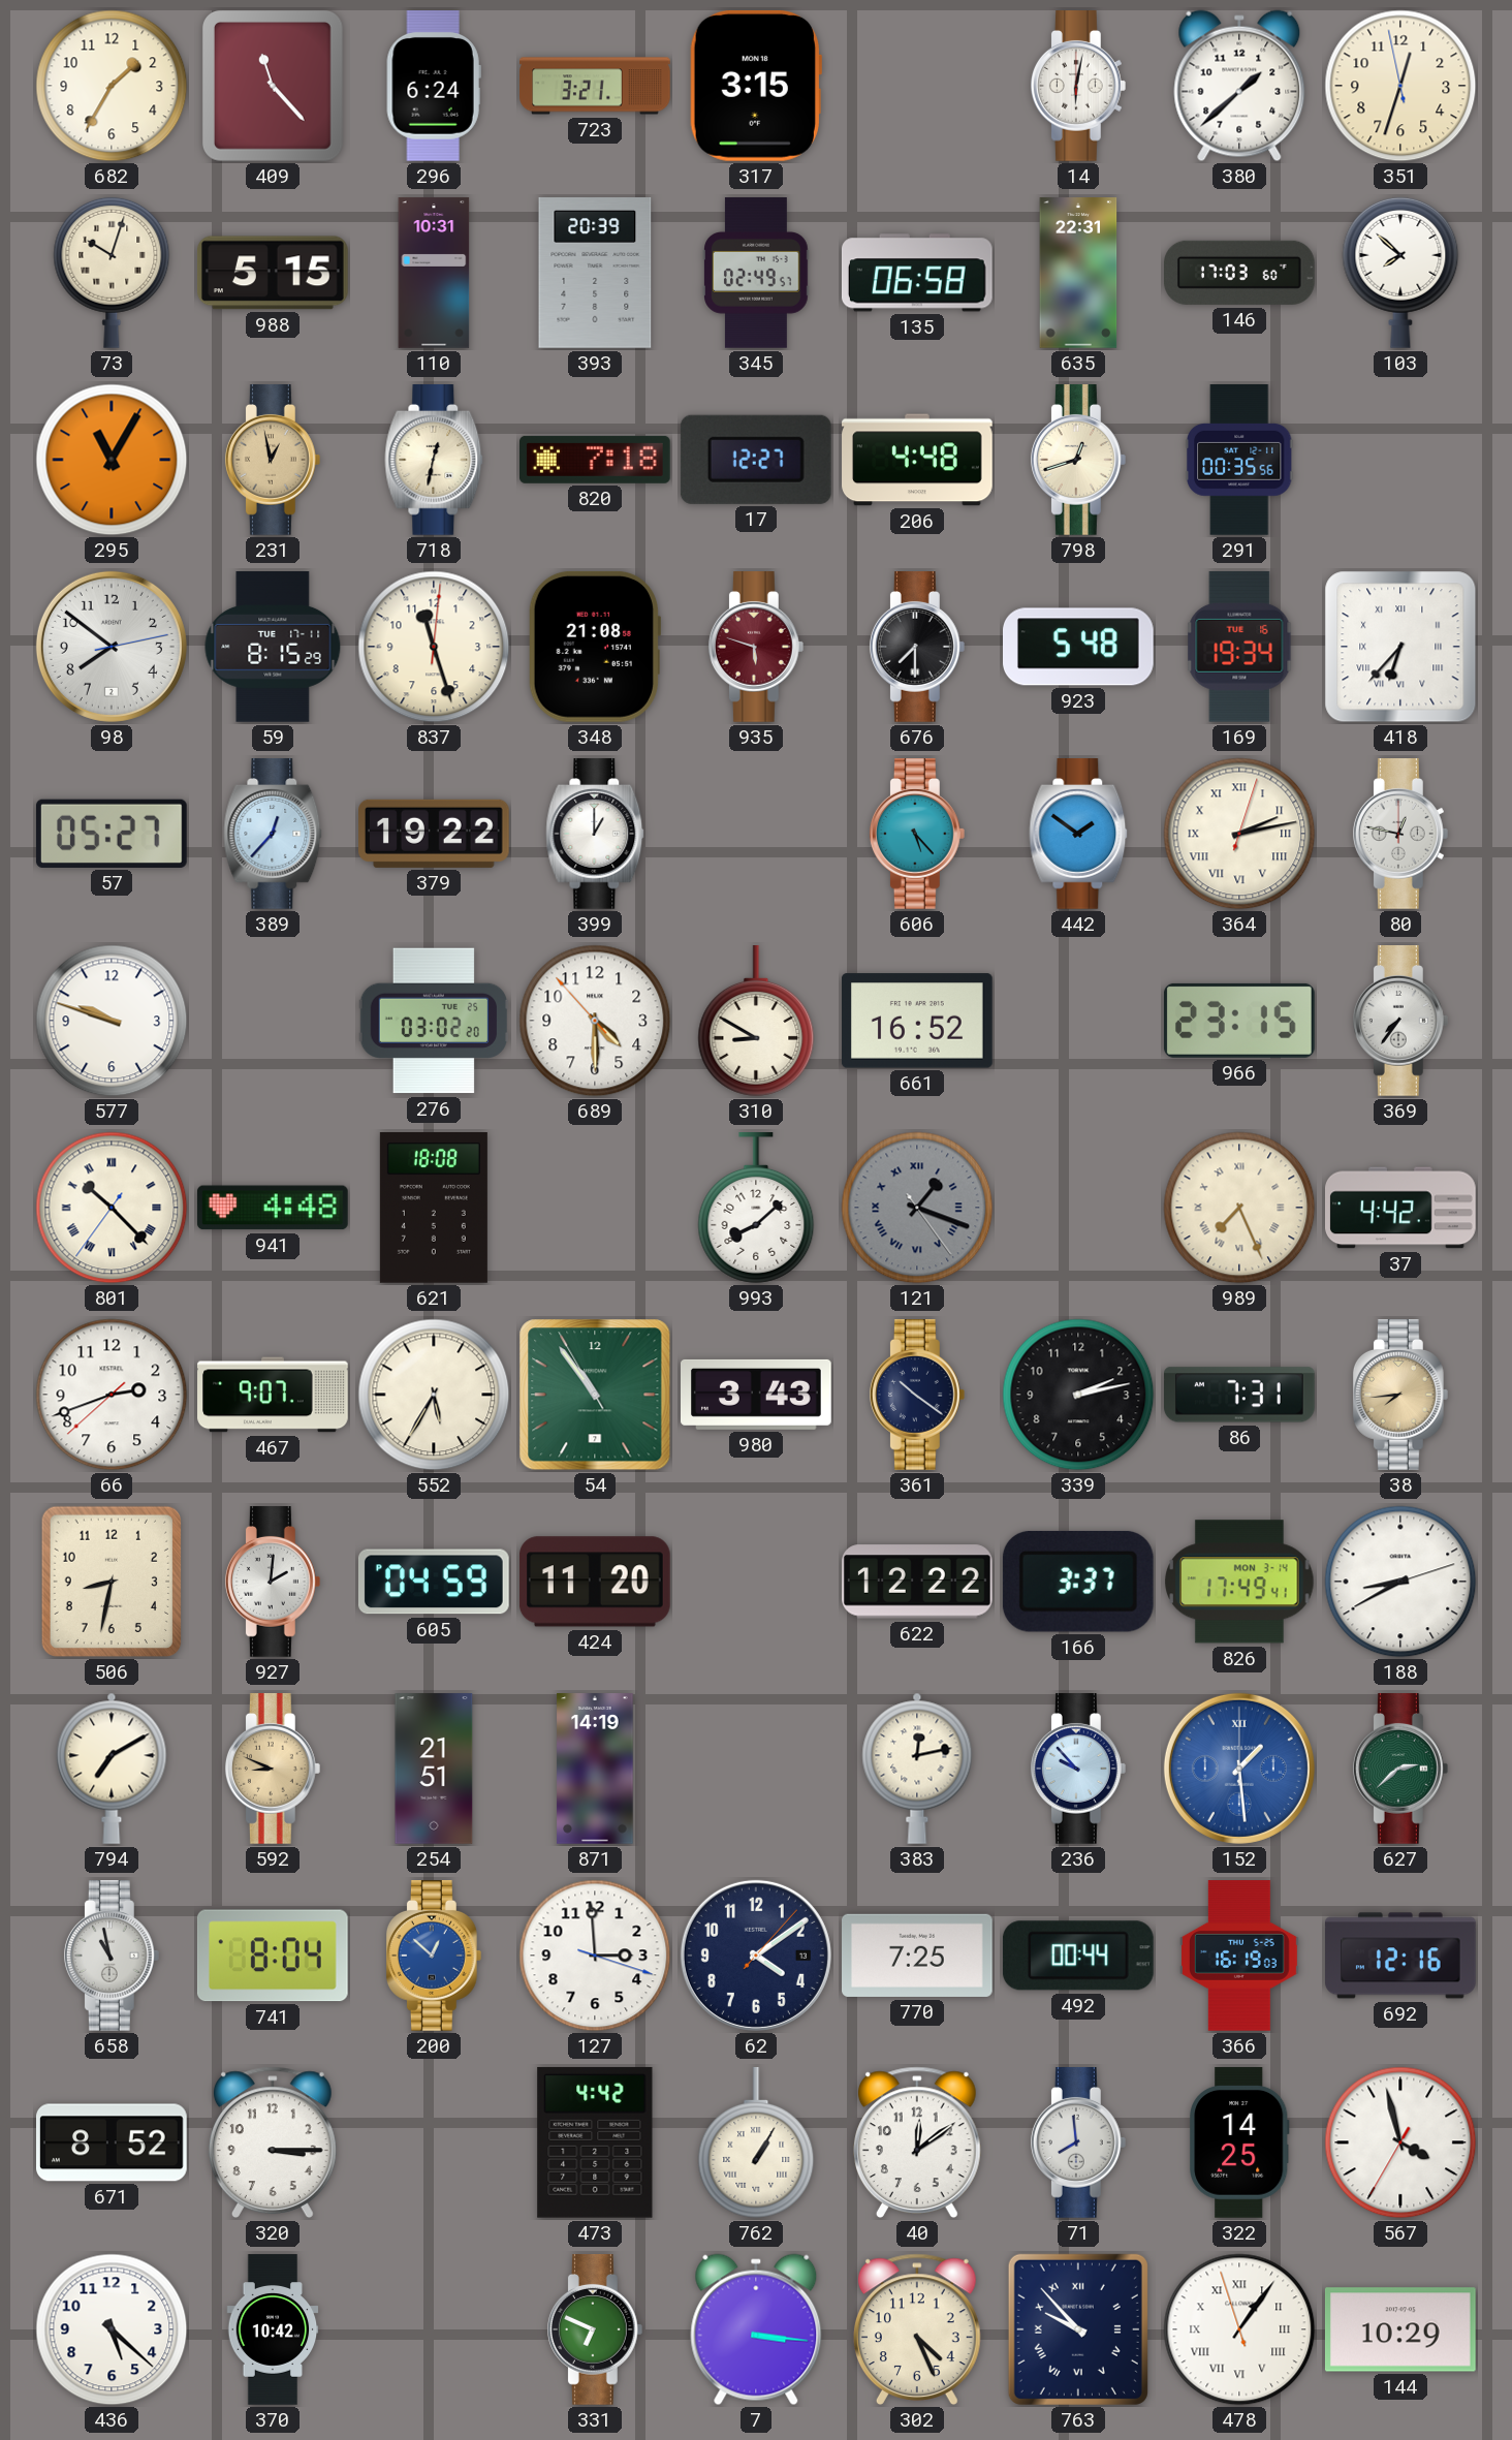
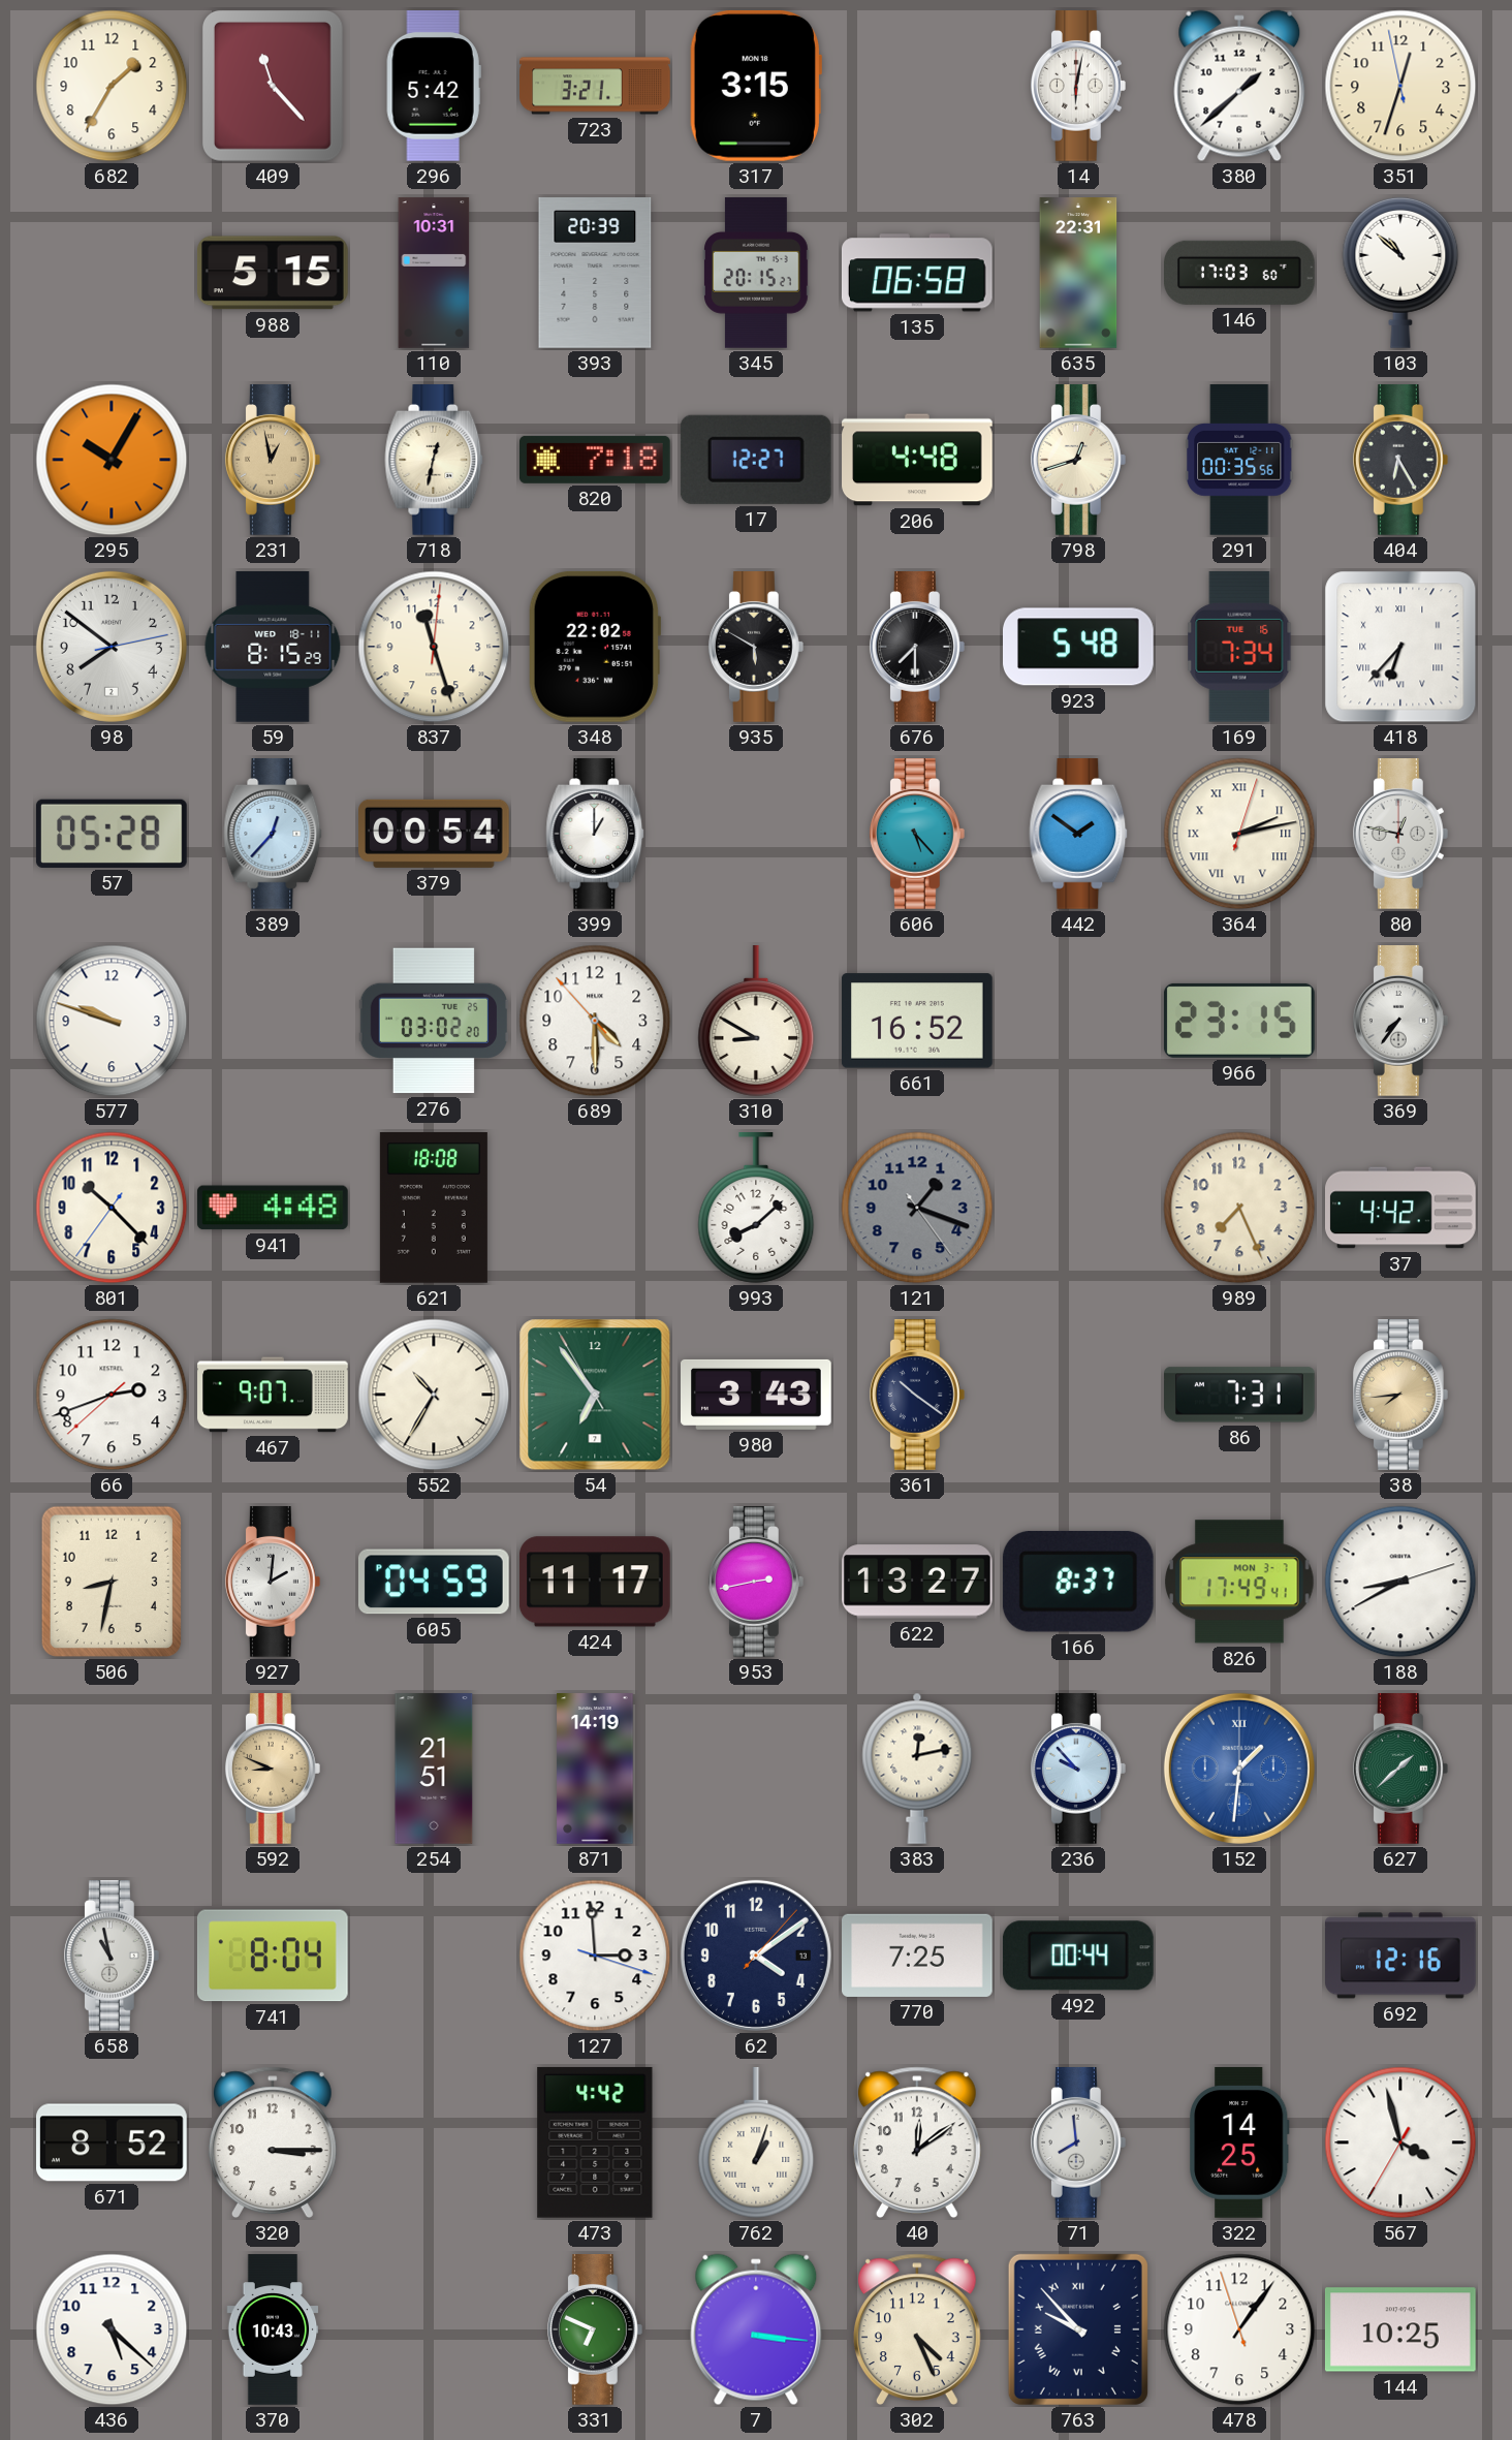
296: 6:24 -> 5:42 (434, 87)
73: 10:03 -> none (112, 273)
345: 02:49 -> 20:15 (757, 273)
103: 7:52 -> 10:52 (1400, 273)
295: 11:05 -> 10:05 (112, 460)
404: none -> 6:25 (1400, 461)
59 date: TUE 17-11 -> WED 18-11 (273, 648)
348: 21:08 -> 22:02 (594, 647)
935: 5:48 -> 5:50 (756, 648)
935 dial: burgundy -> black (756, 648)
169: 19:34 -> 7:34 (1239, 647)
57: 05:27 -> 05:28 (112, 834)
379: 19:22 -> 00:54 (435, 834)
801 numerals: Roman -> Arabic (112, 1208)
121 numerals: Roman -> Arabic (917, 1208)
989 numerals: Roman -> Arabic (1239, 1208)
552: 5:35 -> 10:35 (434, 1395)
54: 10:53 -> 6:53 (595, 1395)
339: 2:13 -> none (1078, 1395)
424: 11:20 -> 11:17 (595, 1582)
953: none -> 2:43 (756, 1583)
622: 12:22 -> 13:27 (918, 1582)
166: 3:37 -> 8:37 (1078, 1582)
826 date: MON 3-14 -> MON 3-7 (1239, 1582)
794: 7:10 -> none (112, 1769)
152: 1:29 -> 1:31 (1239, 1769)
627: 2:38 -> 1:38 (1400, 1770)
200: 12:52 -> none (434, 1957)
366: 16:19 -> none (1240, 1956)
762: 1:05 -> 1:03 (756, 2144)
370: 10:42 -> 10:43 (273, 2329)
478 numerals: Roman -> Arabic (1239, 2329)
144: 10:29 -> 10:25 (1400, 2329)
